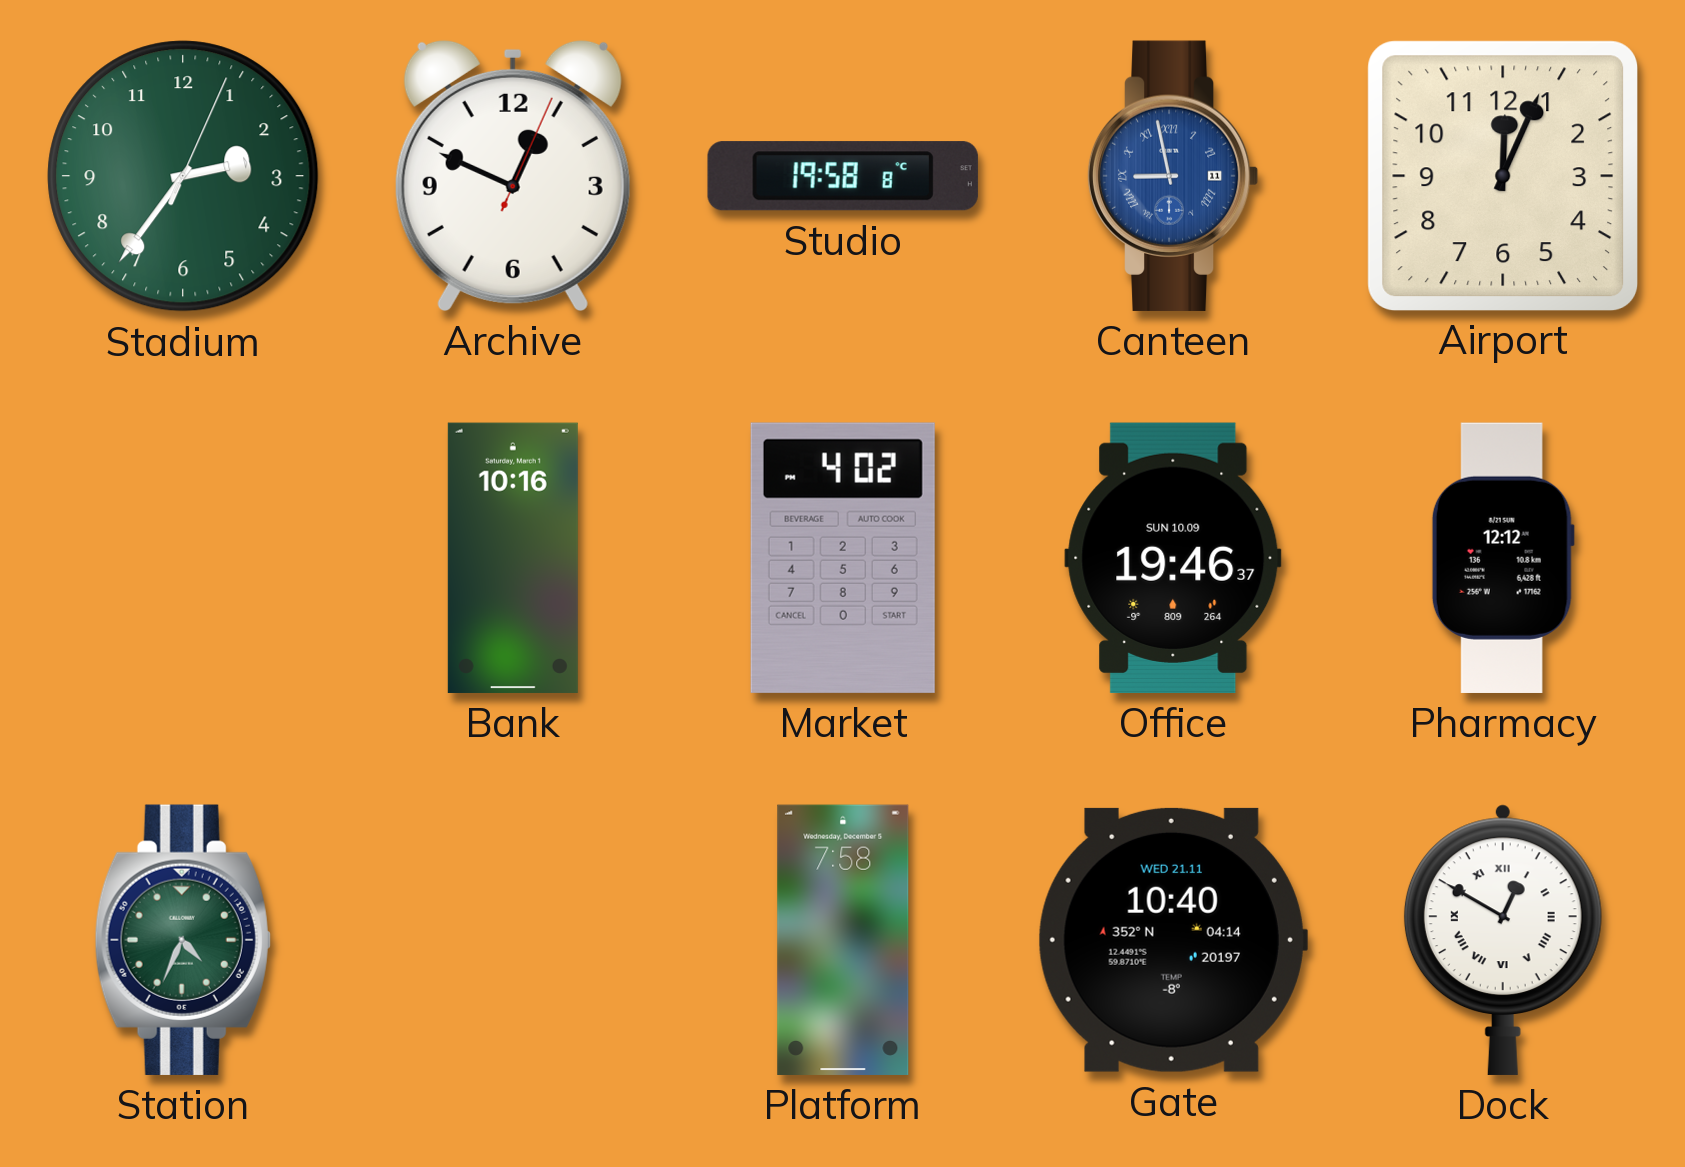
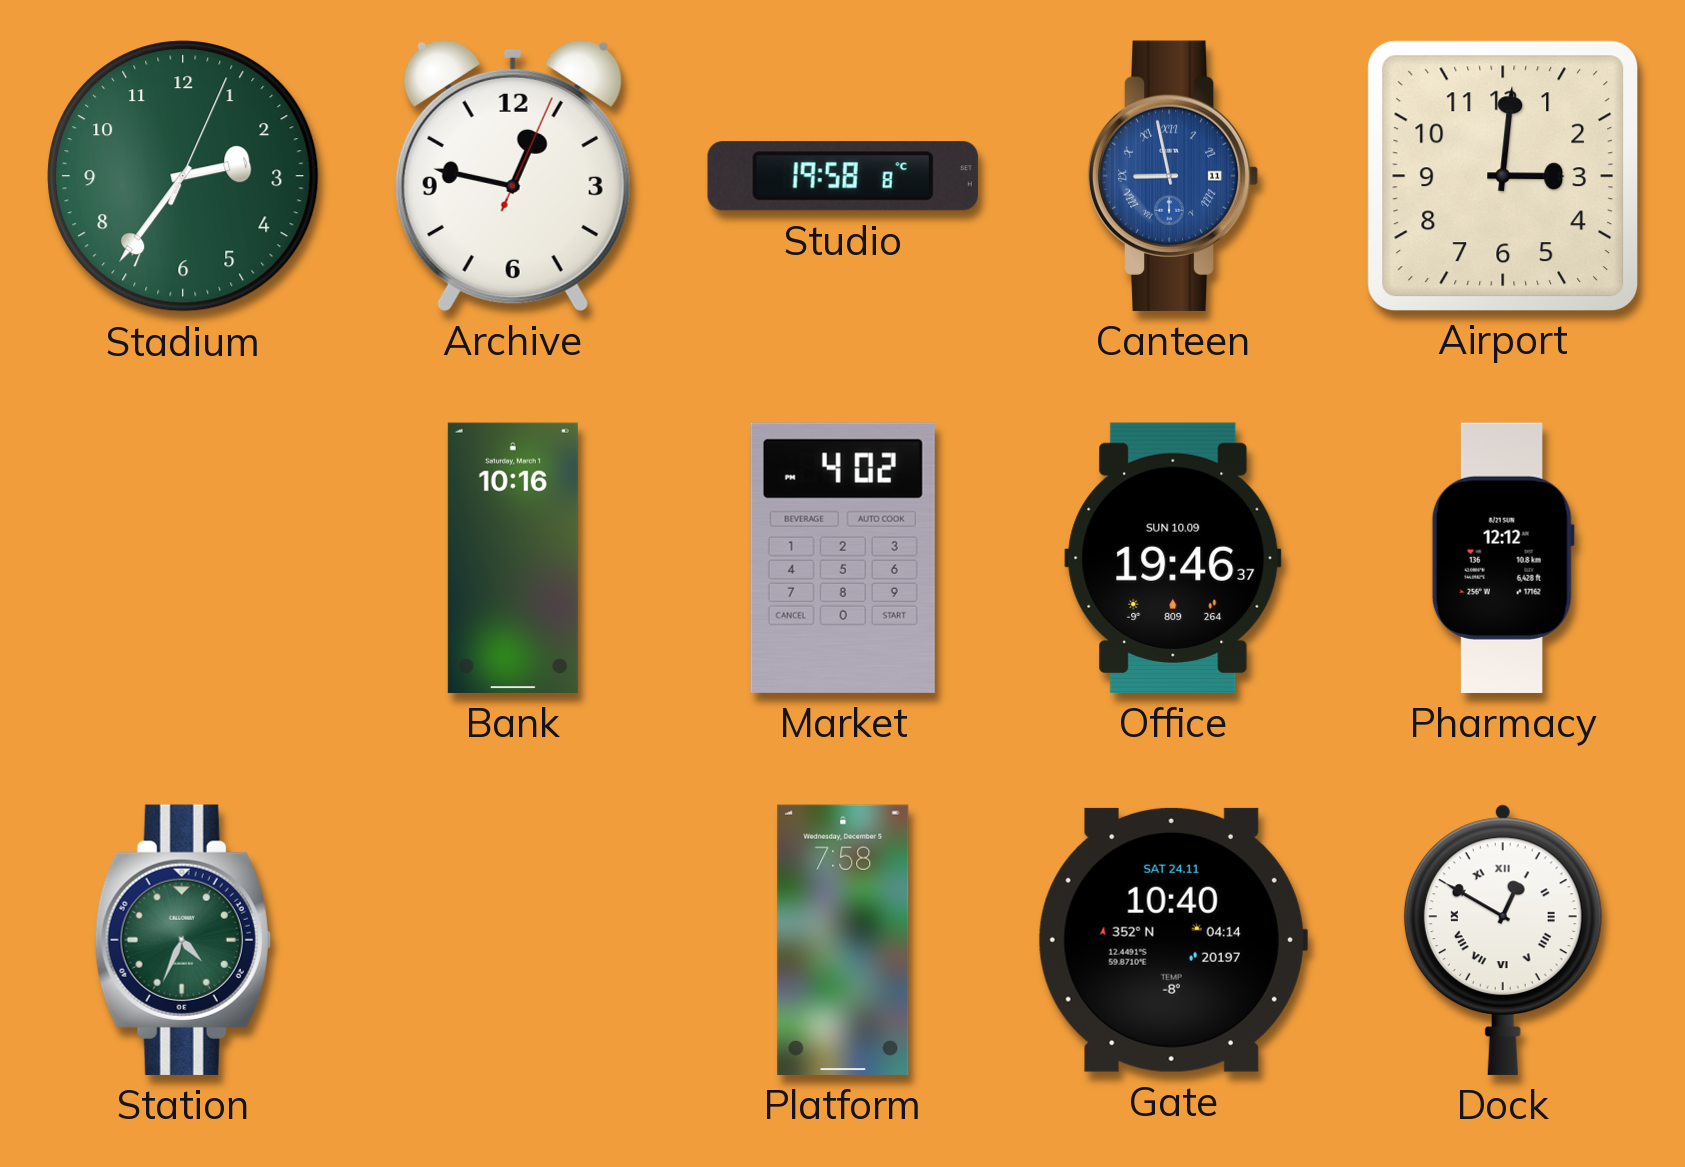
Archive: 12:49 -> 12:47 (513, 175)
Airport: 12:04 -> 3:01 (1502, 175)
Gate date: WED 21.11 -> SAT 24.11 (1173, 940)
